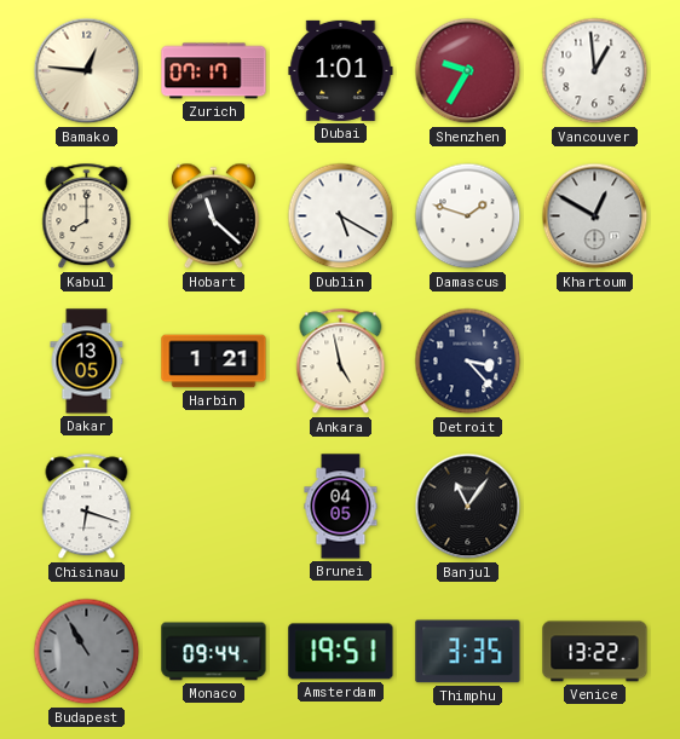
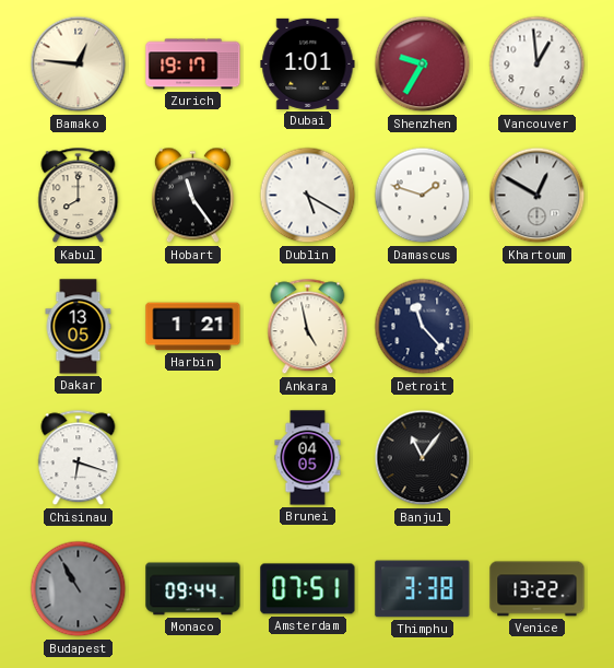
Zurich: 07:17 -> 19:17 (193, 65)
Hobart: 11:22 -> 11:24 (192, 196)
Detroit: 3:23 -> 11:23 (423, 327)
Amsterdam: 19:51 -> 07:51 (308, 589)
Thimphu: 3:35 -> 3:38 (423, 589)
